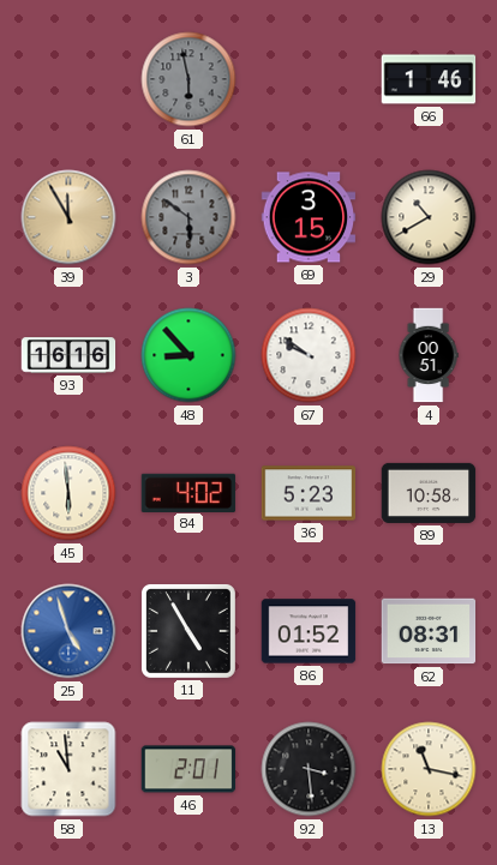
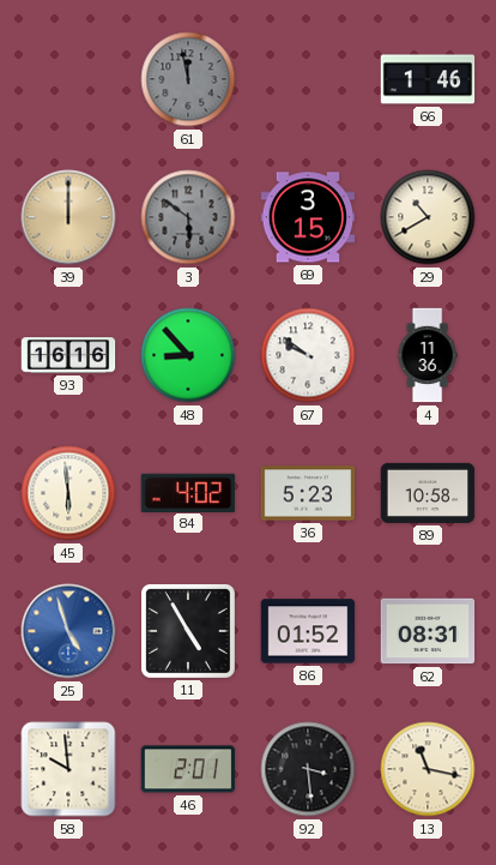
61: 5:58 -> 11:58 (188, 79)
39: 11:55 -> 12:00 (68, 217)
4: 00:51 -> 11:36 (428, 355)
58: 10:59 -> 9:59 (68, 769)
